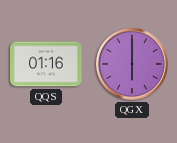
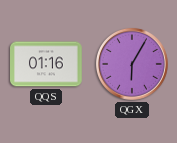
QGX: 6:00 -> 6:05 (132, 64)
